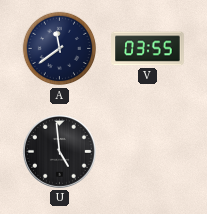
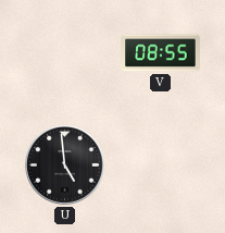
A: 11:39 -> none (60, 49)
V: 03:55 -> 08:55 (161, 53)
